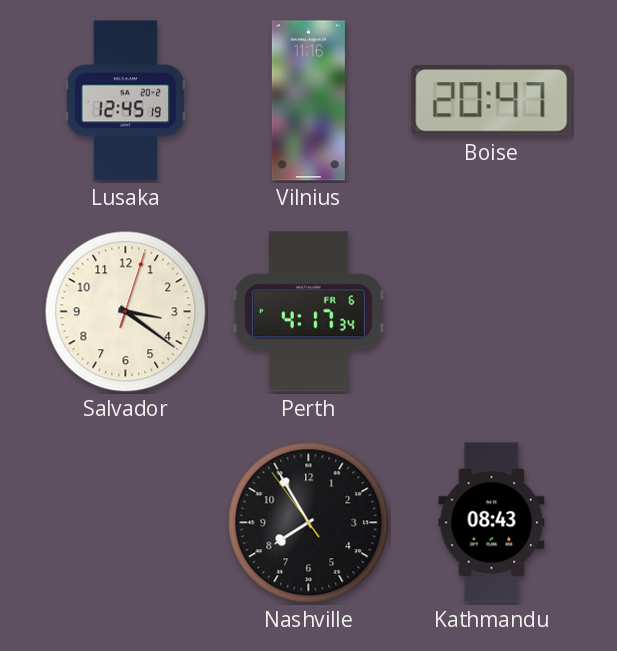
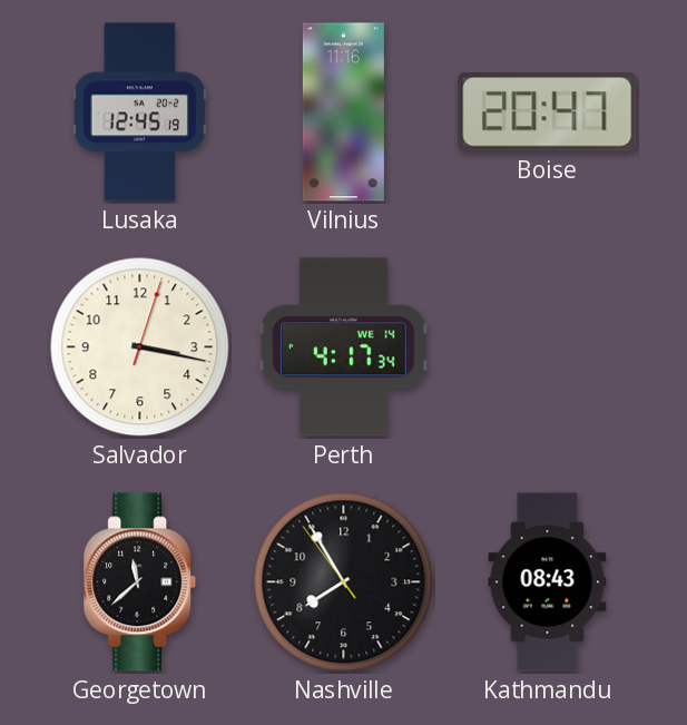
Salvador: 3:21 -> 3:17 (140, 347)
Perth date: FR 6 -> WE 14 (344, 347)
Georgetown: none -> 11:38 (140, 582)
